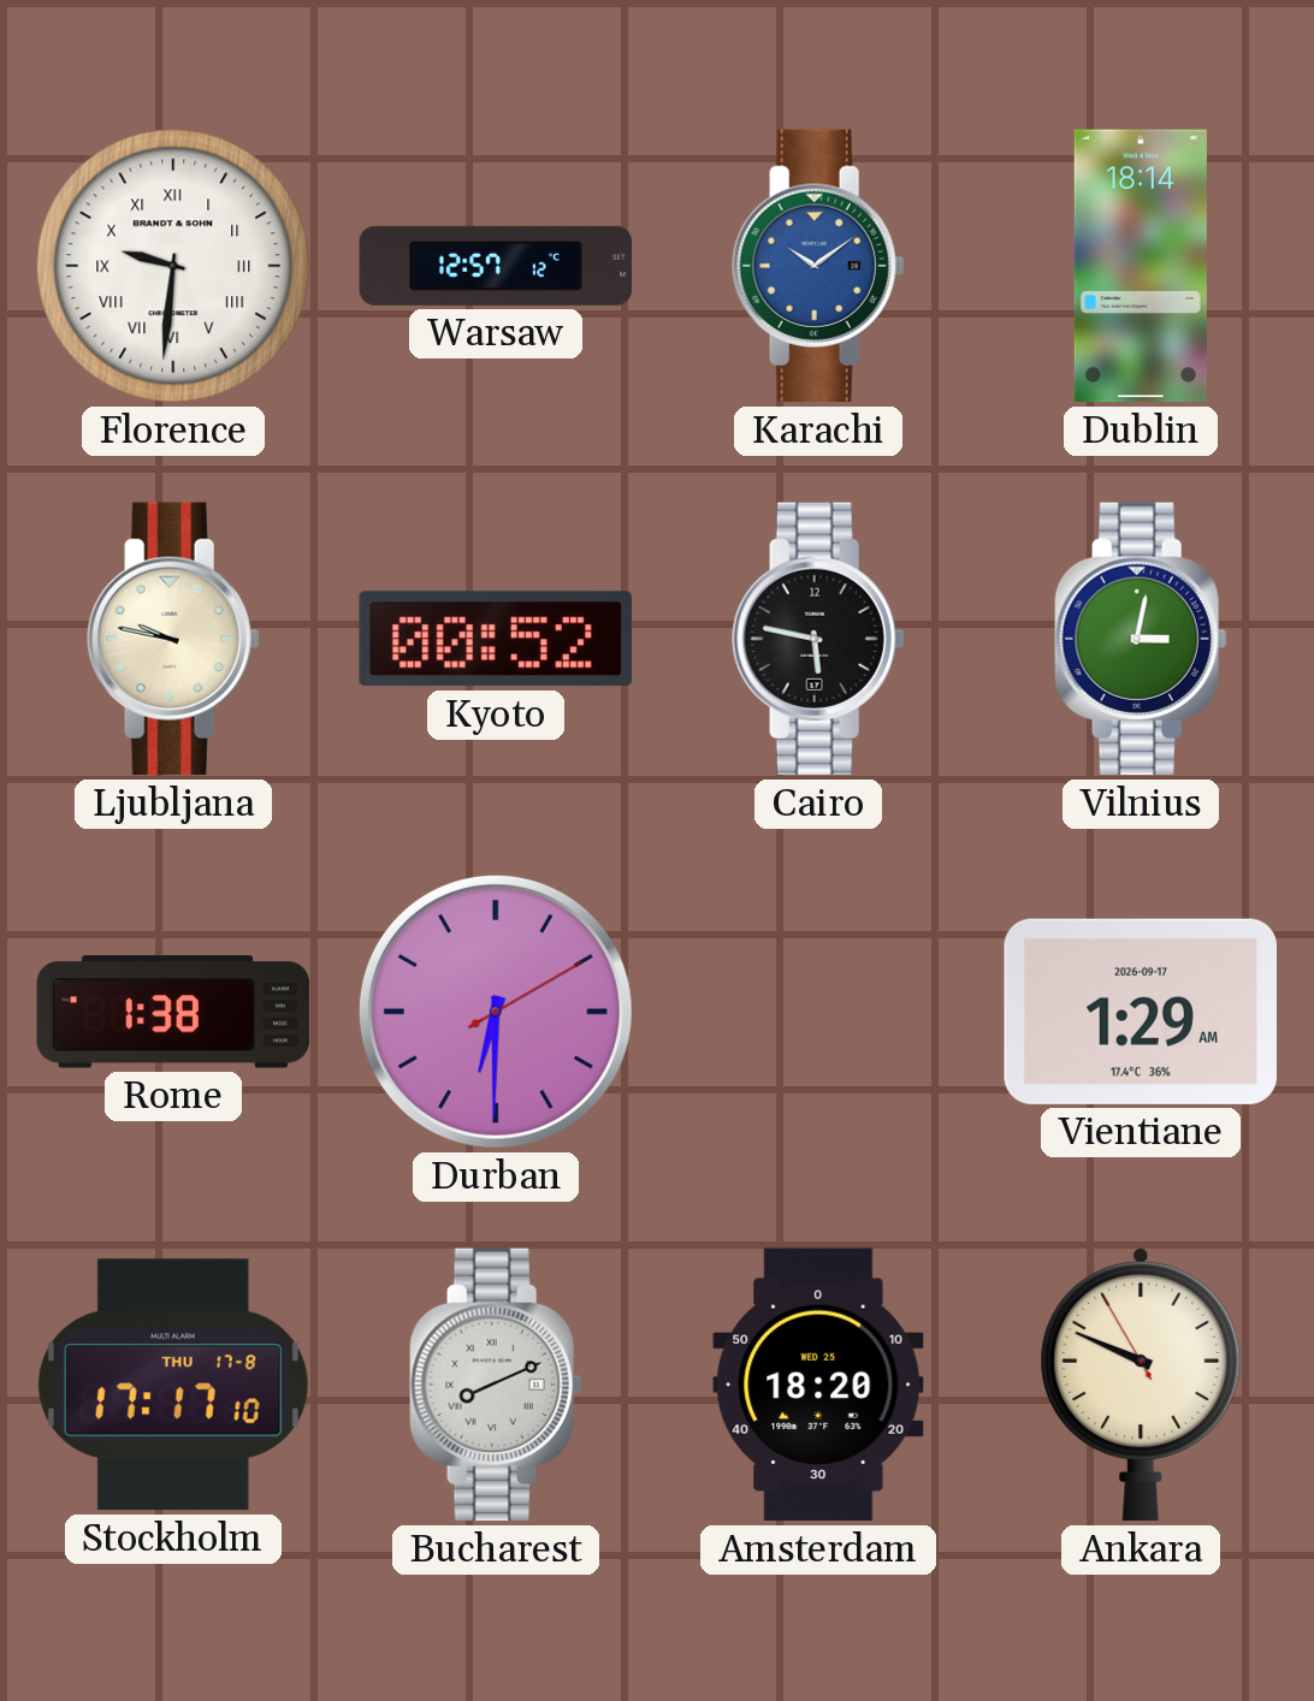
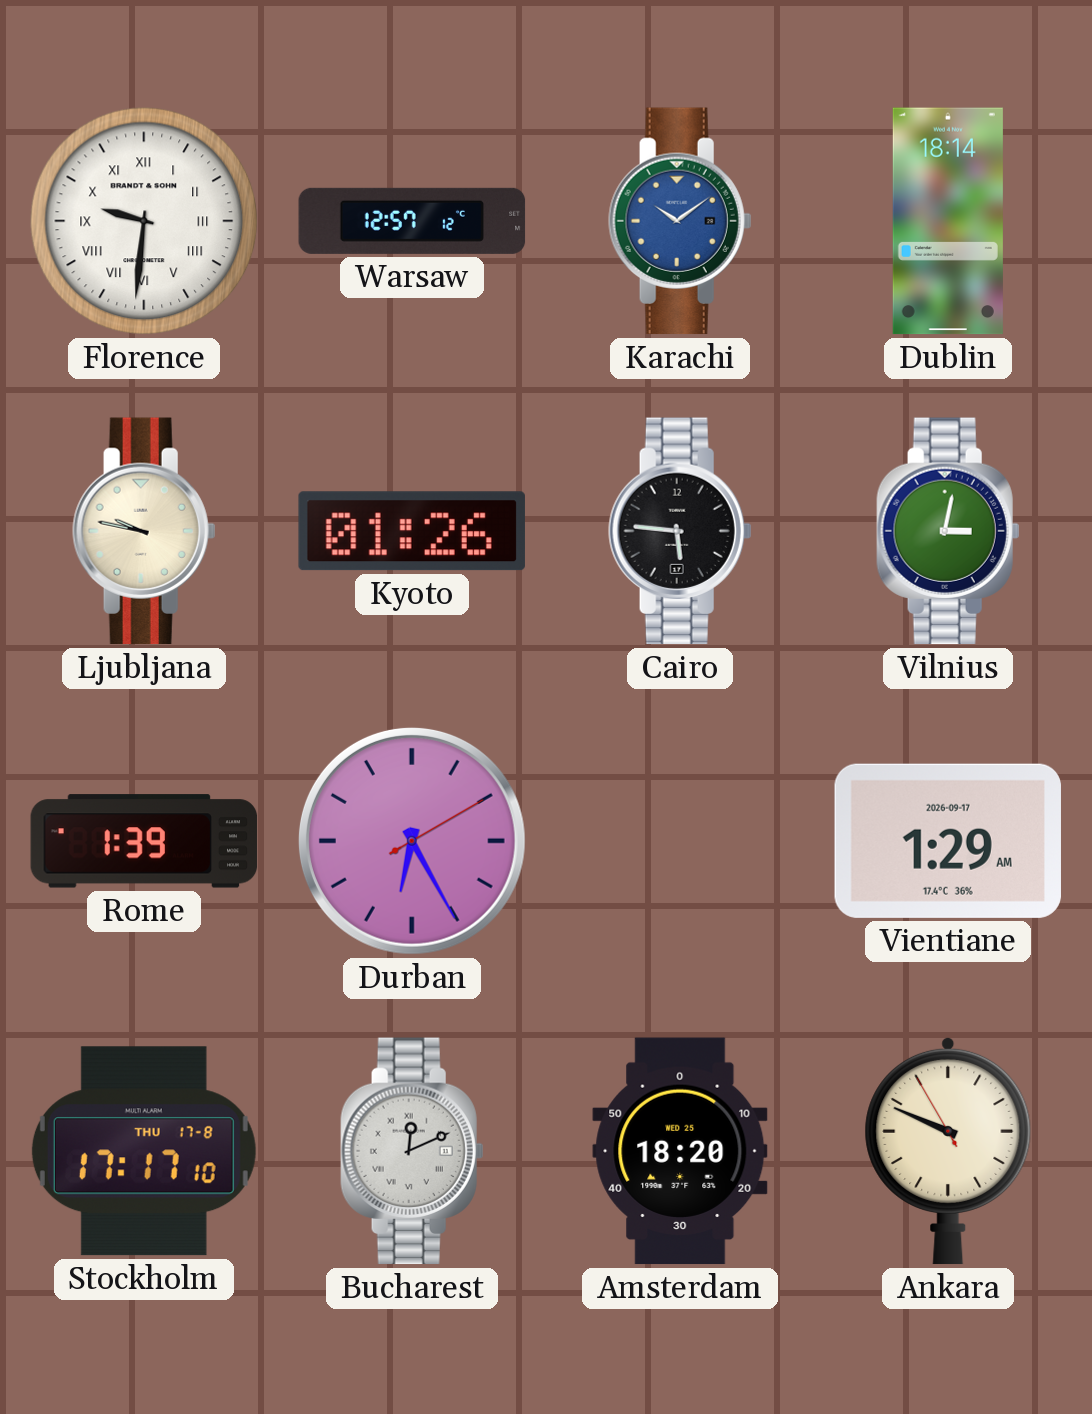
Kyoto: 00:52 -> 01:26 (412, 531)
Cairo: 5:47 -> 5:46 (680, 531)
Rome: 1:38 -> 1:39 (144, 841)
Durban: 6:30 -> 6:25 (412, 841)
Bucharest: 8:11 -> 12:11 (412, 1151)
